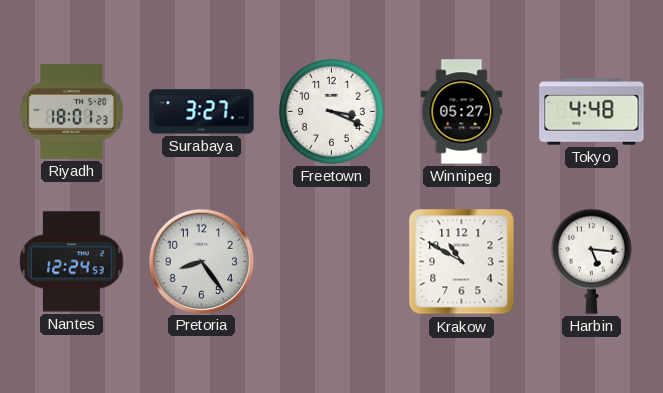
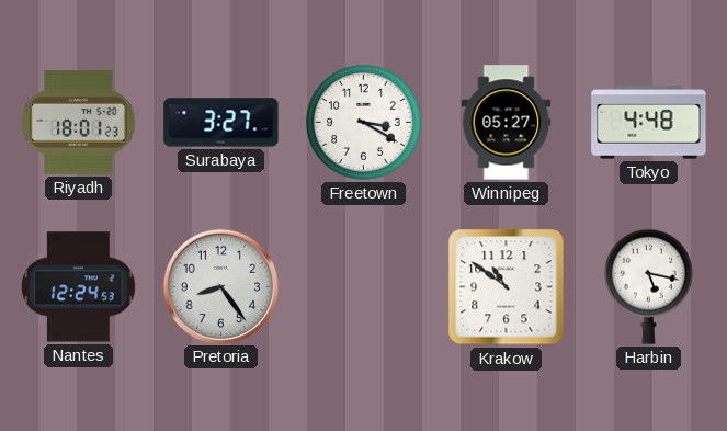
Freetown: 3:19 -> 3:20 (363, 122)
Krakow: 10:50 -> 10:51 (507, 287)
Harbin: 5:16 -> 5:17 (648, 286)
